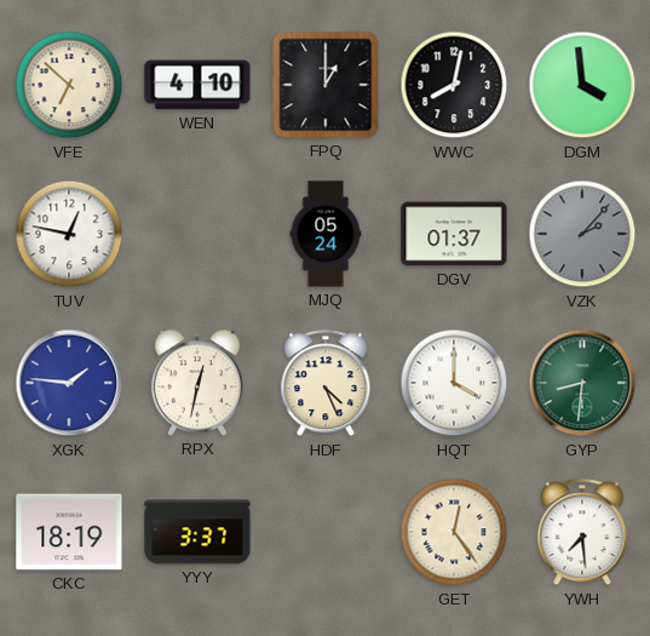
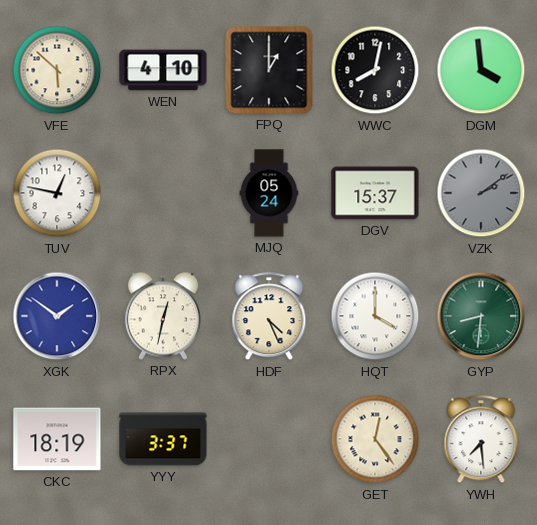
VFE: 6:52 -> 5:52 (57, 70)
DGV: 01:37 -> 15:37 (375, 193)
VZK: 2:07 -> 2:09 (481, 193)
XGK: 1:46 -> 1:51 (57, 316)
